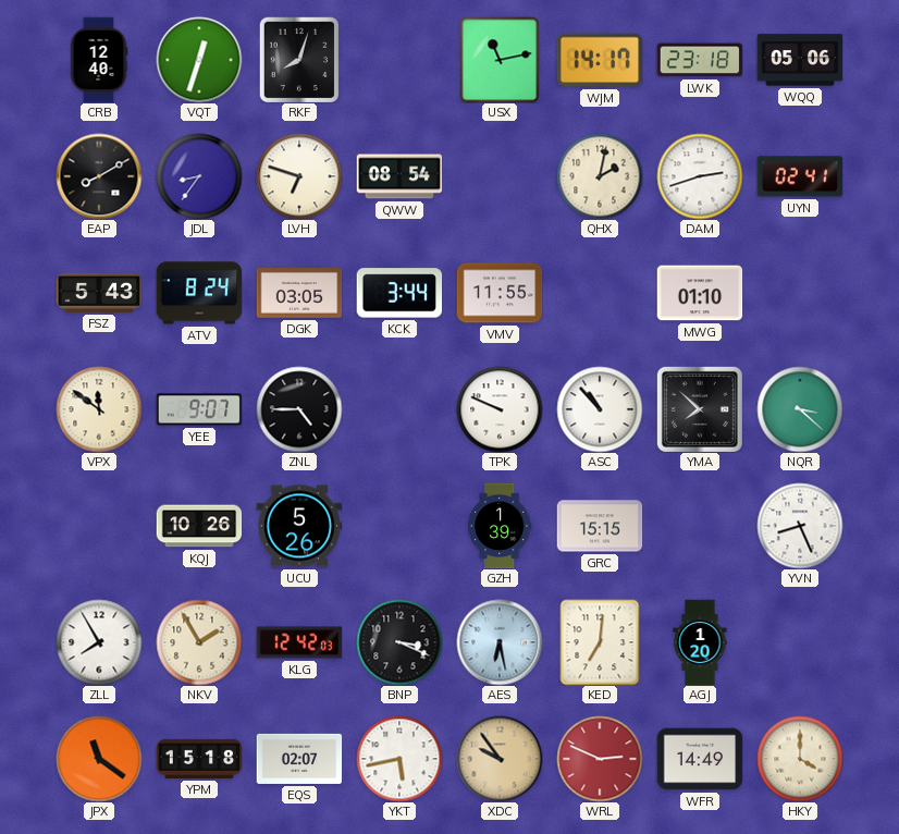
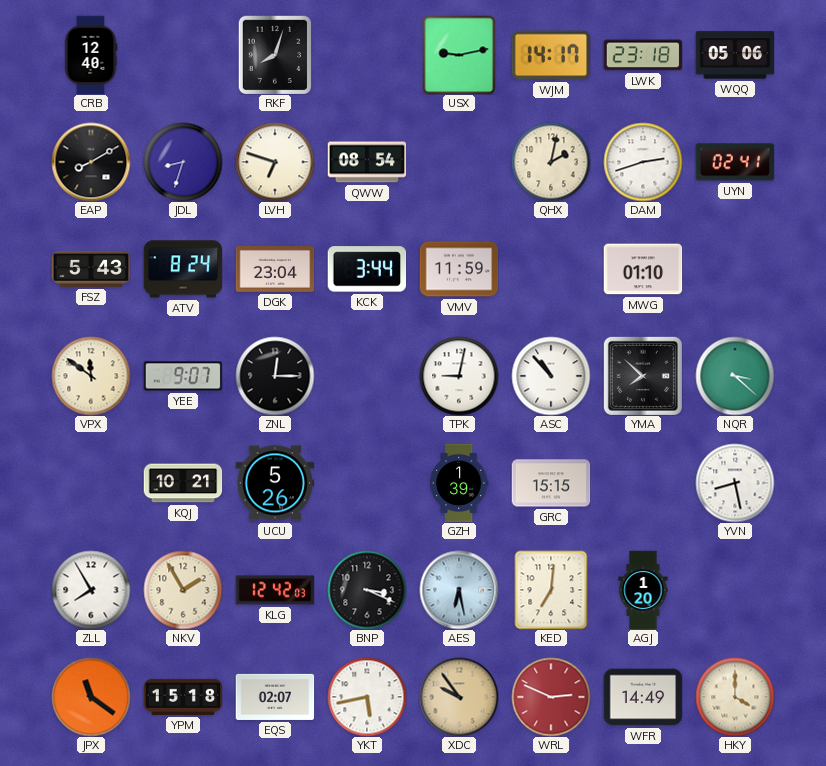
VQT: 12:33 -> none (199, 60)
USX: 11:13 -> 9:13 (459, 55)
JDL: 8:36 -> 8:33 (183, 162)
DGK: 03:05 -> 23:04 (275, 270)
VMV: 11:55 -> 11:59 (459, 269)
ZNL: 4:45 -> 12:15 (275, 376)
TPK: 9:49 -> 9:02 (459, 376)
KQJ: 10:26 -> 10:21 (183, 483)
YVN: 8:26 -> 8:28 (735, 483)
